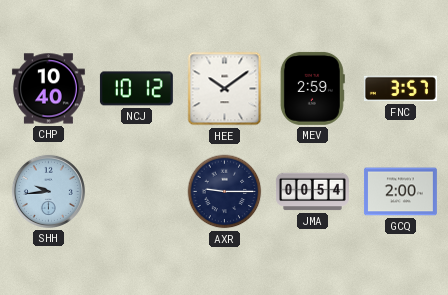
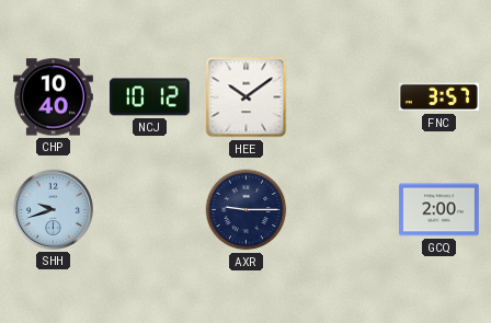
MEV: 2:59 -> none (312, 88)
SHH: 9:44 -> 9:42 (53, 209)
JMA: 00:54 -> none (312, 192)
